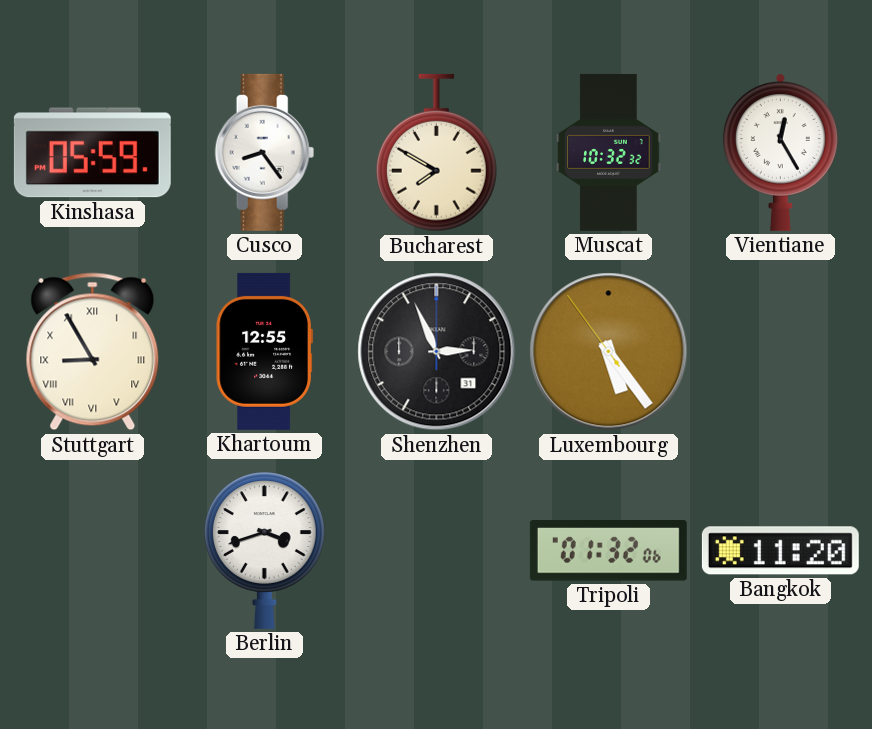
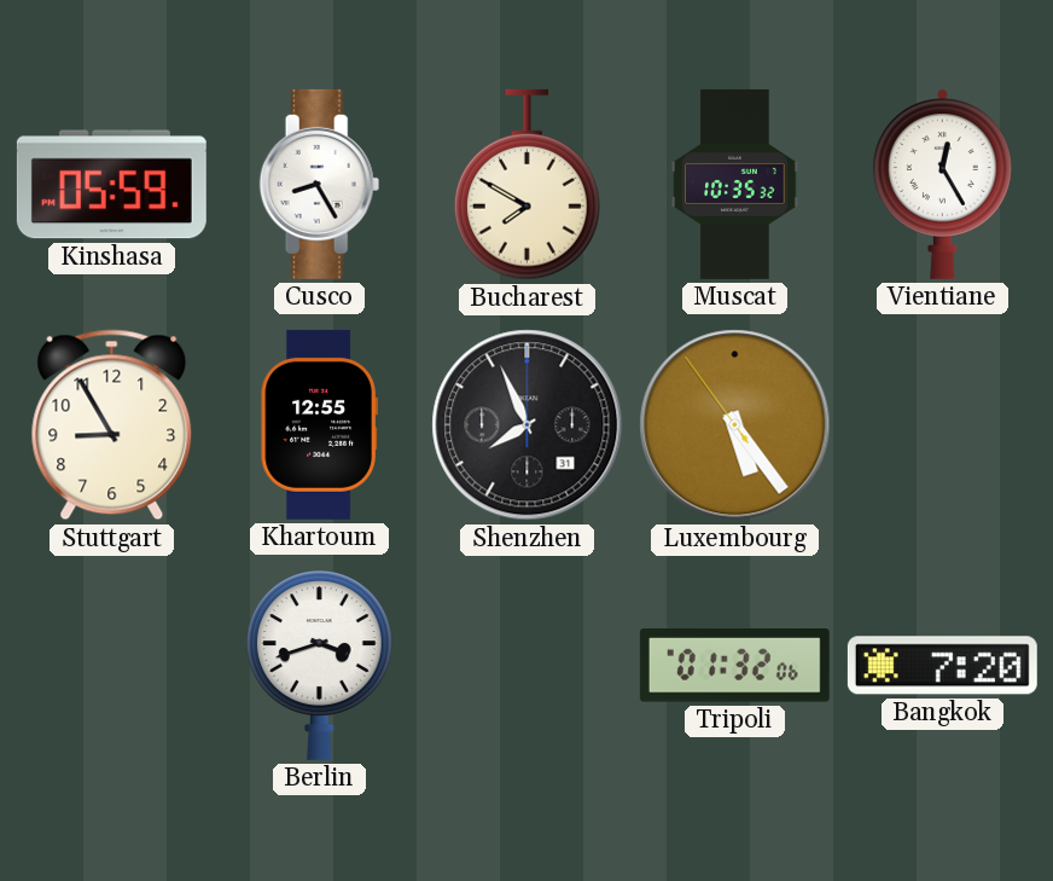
Cusco: 8:24 -> 8:25 (320, 184)
Muscat: 10:32 -> 10:35 (735, 184)
Stuttgart numerals: Roman -> Arabic (112, 425)
Shenzhen: 2:56 -> 7:56 (528, 425)
Bangkok: 11:20 -> 7:20 (942, 666)
